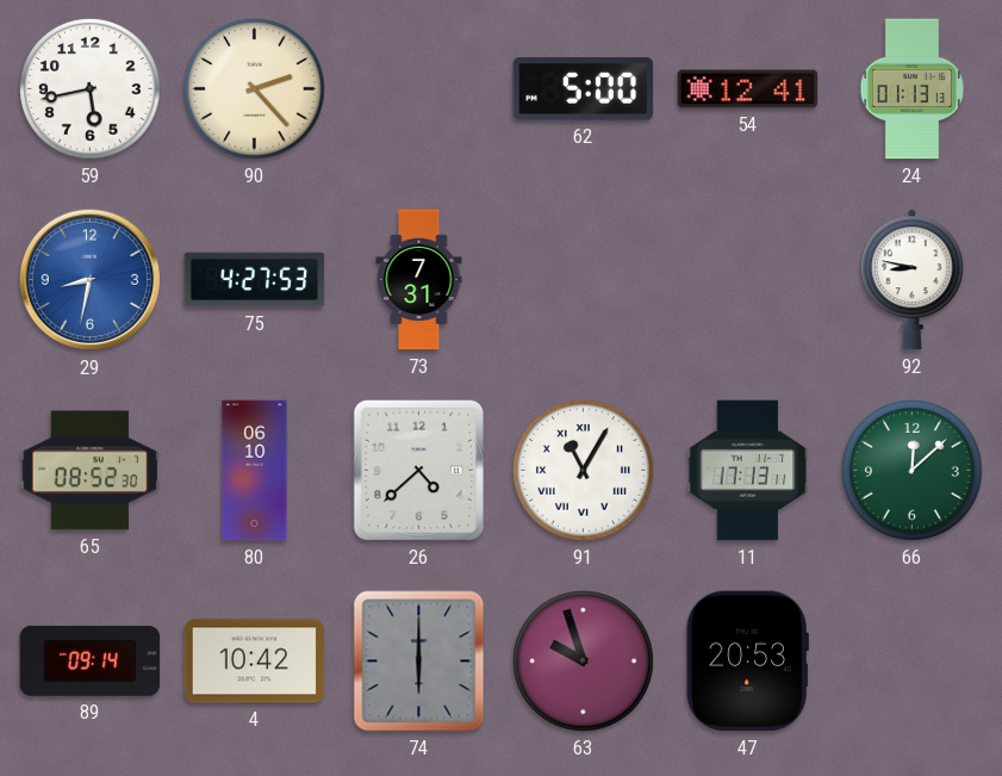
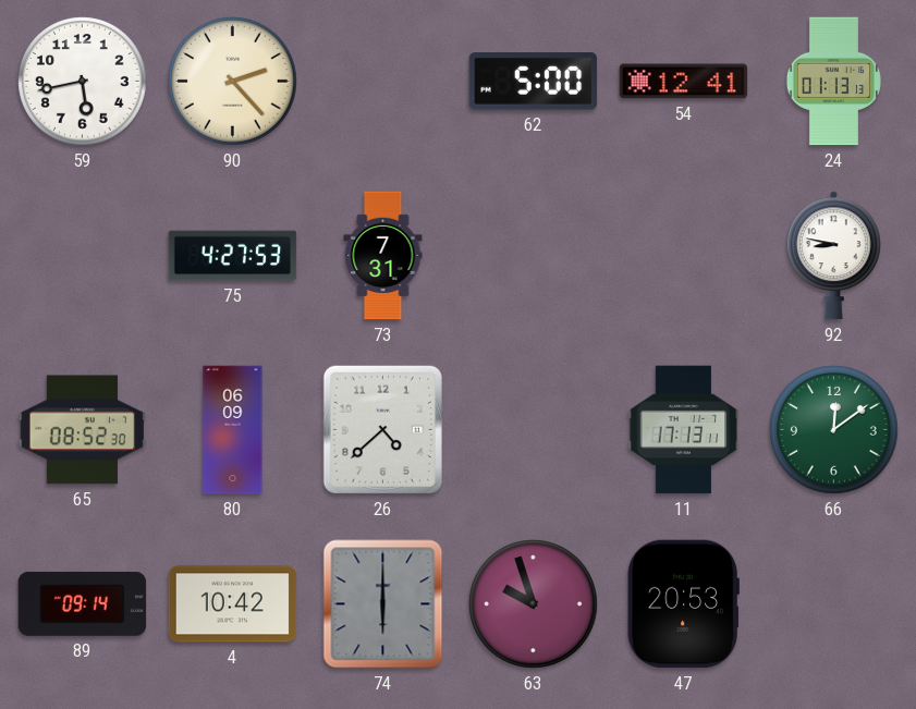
29: 8:32 -> none (91, 280)
80: 06:10 -> 06:09 (233, 430)
91: 11:05 -> none (584, 471)
66: 12:08 -> 12:09 (834, 430)
